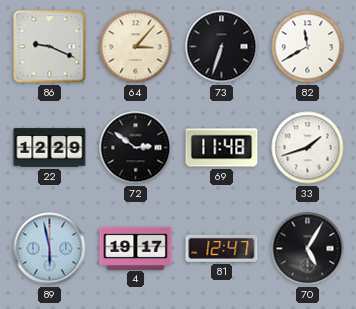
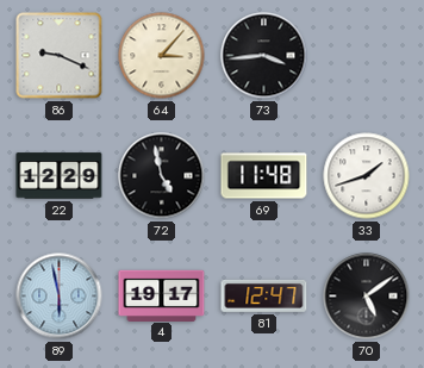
73: 6:33 -> 3:44 (264, 56)
82: 11:40 -> none (308, 47)
72: 2:51 -> 4:58 (162, 176)
70: 5:05 -> 5:09 (367, 297)
